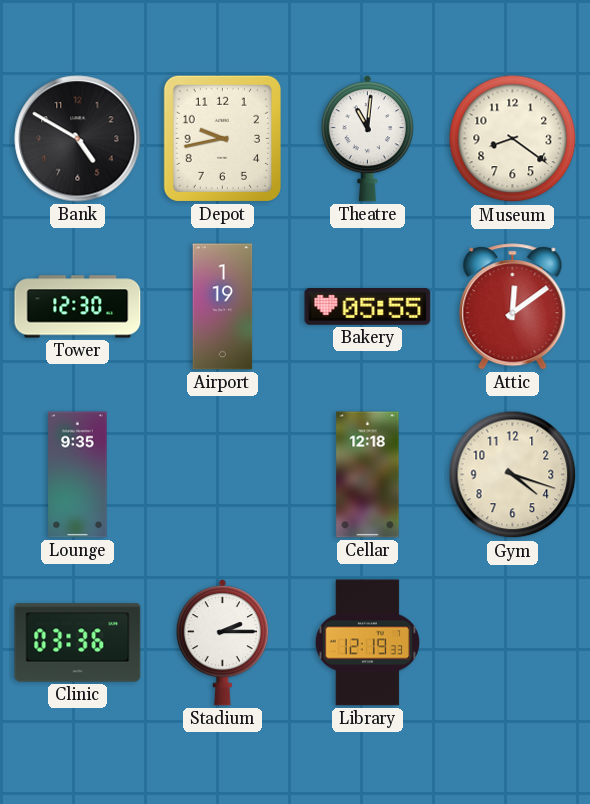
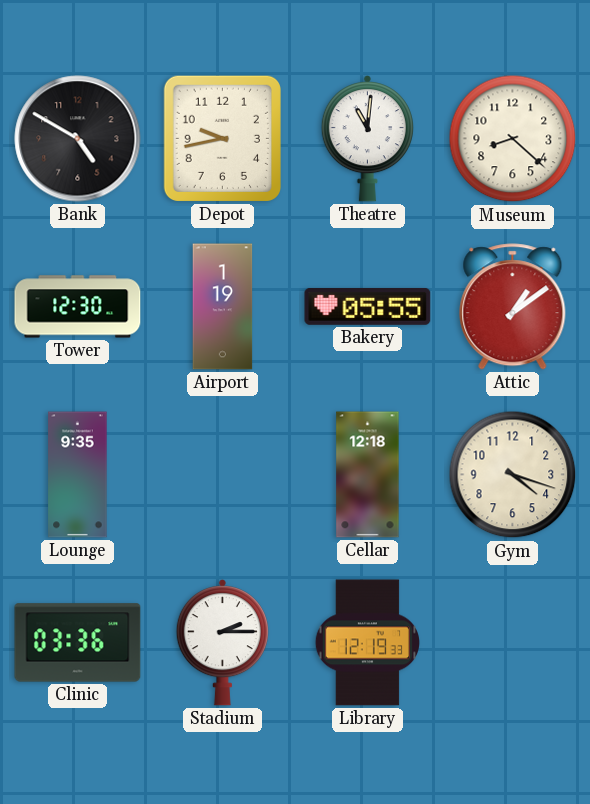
Museum: 8:21 -> 8:22 (513, 139)
Attic: 12:09 -> 1:09 (513, 307)
